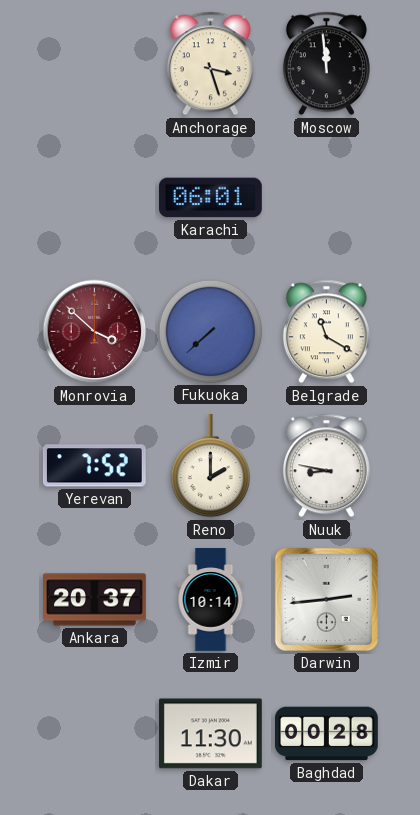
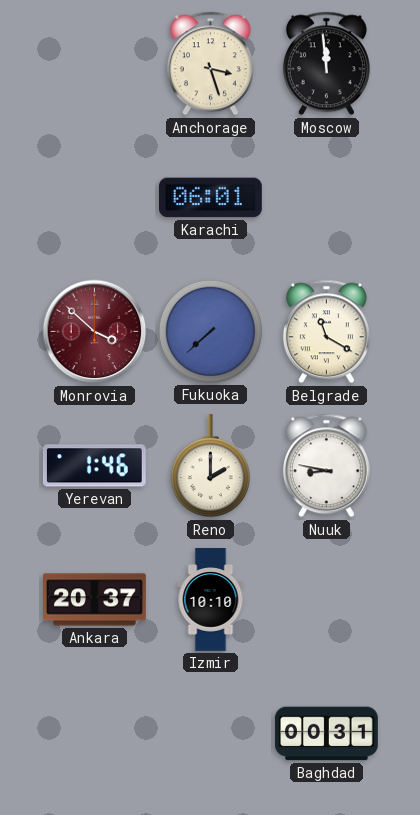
Yerevan: 7:52 -> 1:46 (94, 466)
Izmir: 10:14 -> 10:10 (211, 600)
Darwin: 2:44 -> none (326, 599)
Dakar: 11:30 -> none (211, 734)
Baghdad: 00:28 -> 00:31 (327, 734)
